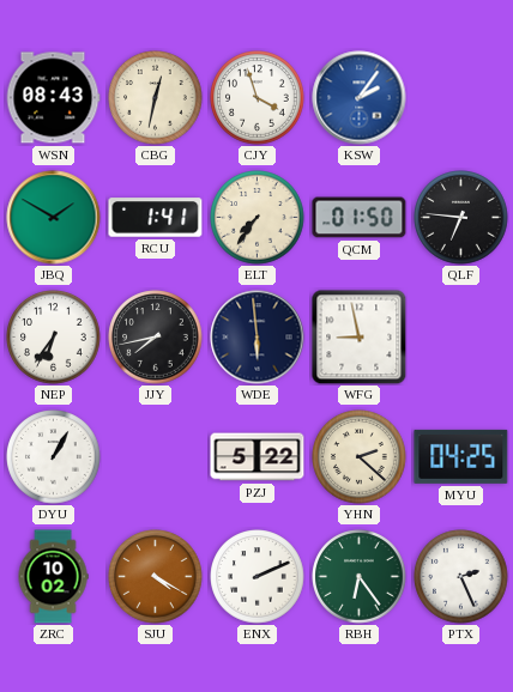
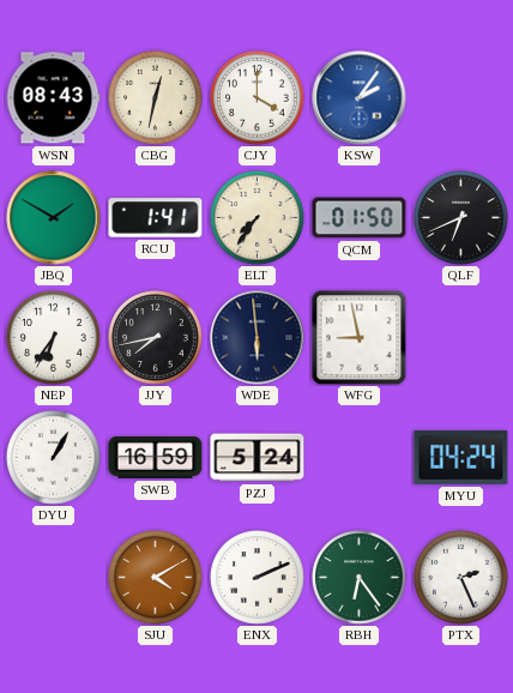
CJY: 3:57 -> 4:00 (258, 98)
QLF: 6:46 -> 6:41 (461, 218)
SWB: none -> 16:59 (156, 457)
PZJ: 5:22 -> 5:24 (258, 458)
YHN: 2:22 -> none (360, 457)
MYU: 04:25 -> 04:24 (461, 457)
ZRC: 10:02 -> none (53, 577)
SJU: 4:20 -> 4:10 (156, 578)
